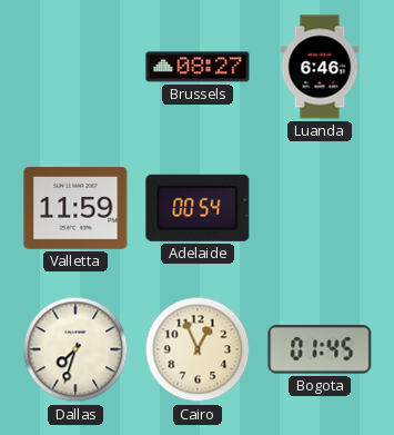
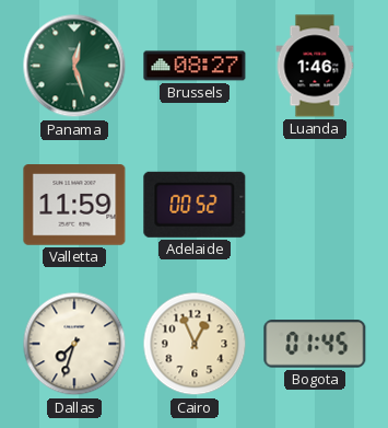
Panama: none -> 12:27 (74, 66)
Luanda: 6:46 -> 1:46 (315, 66)
Adelaide: 00:54 -> 00:52 (195, 205)
